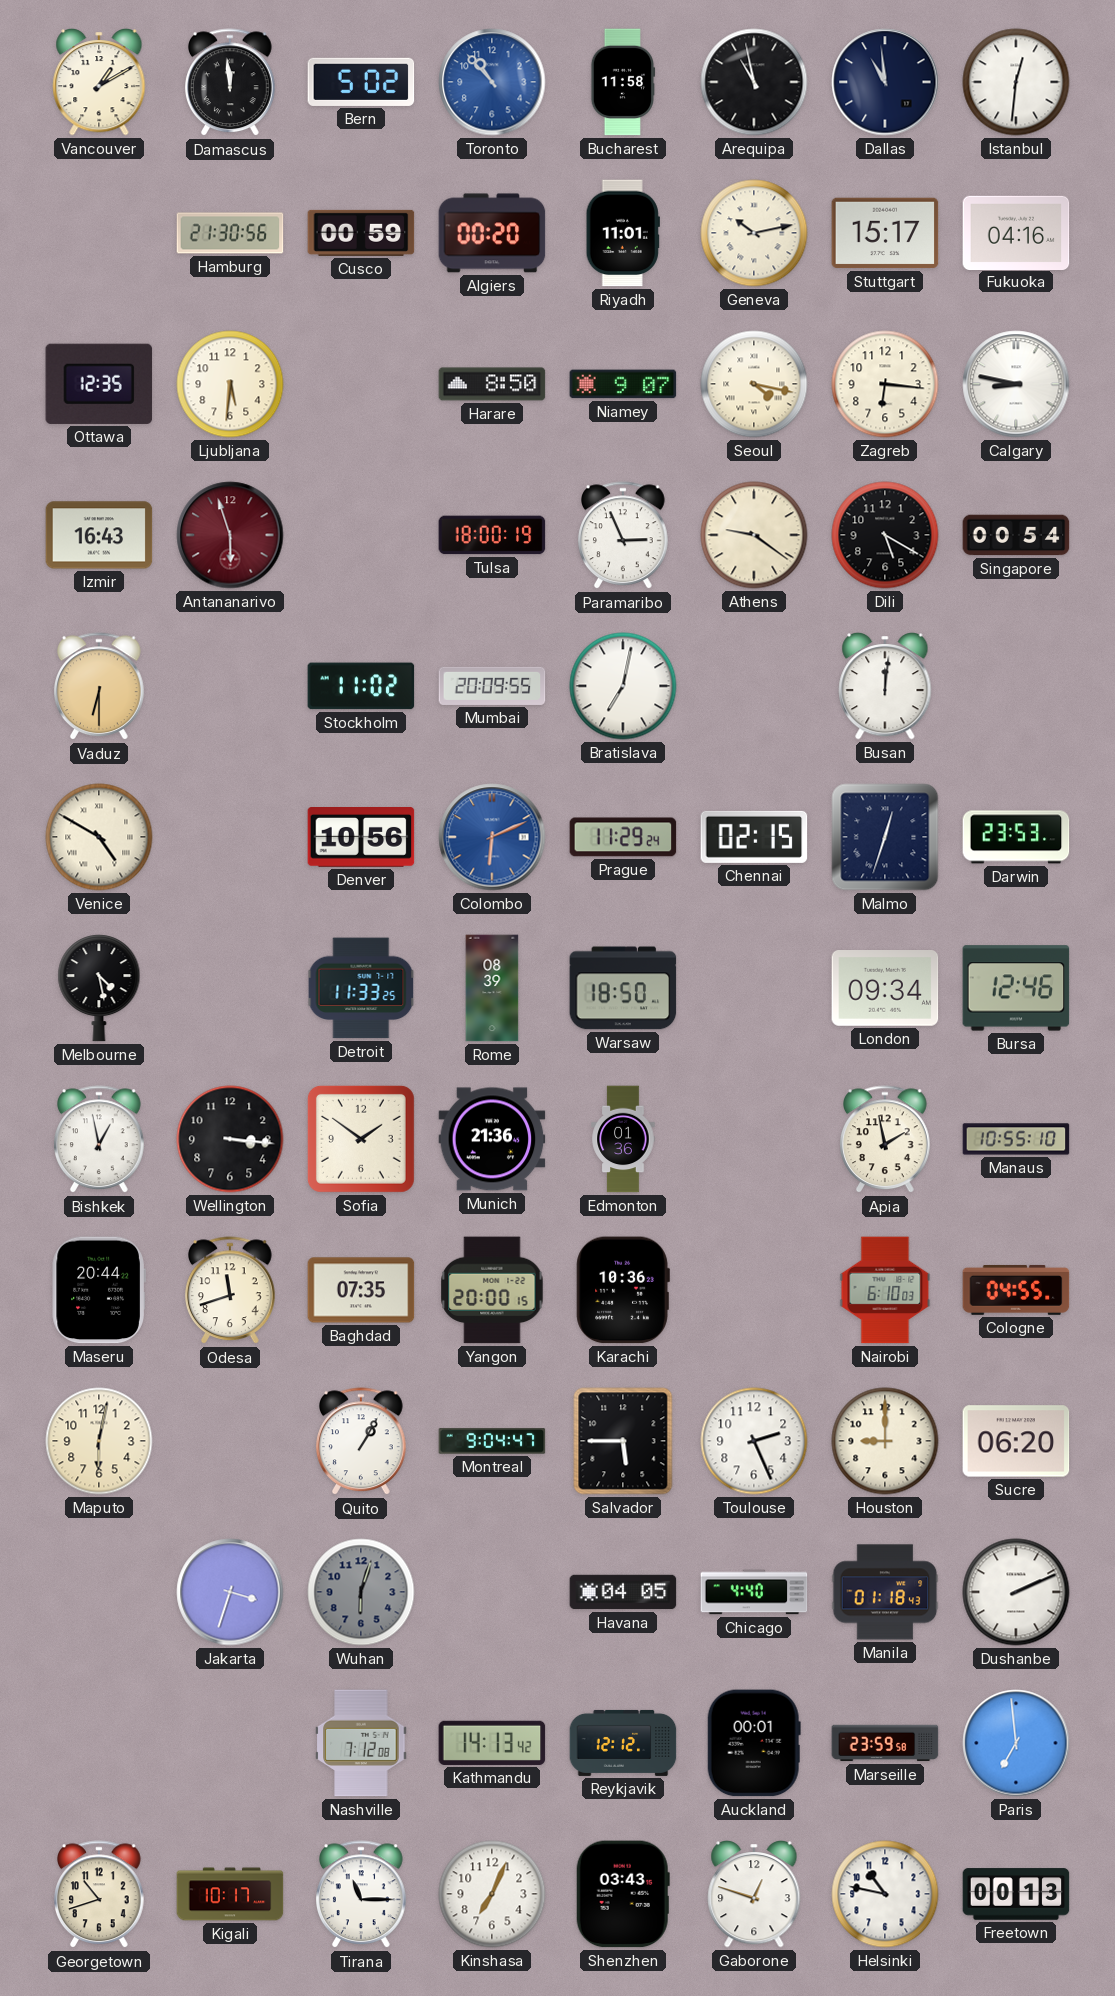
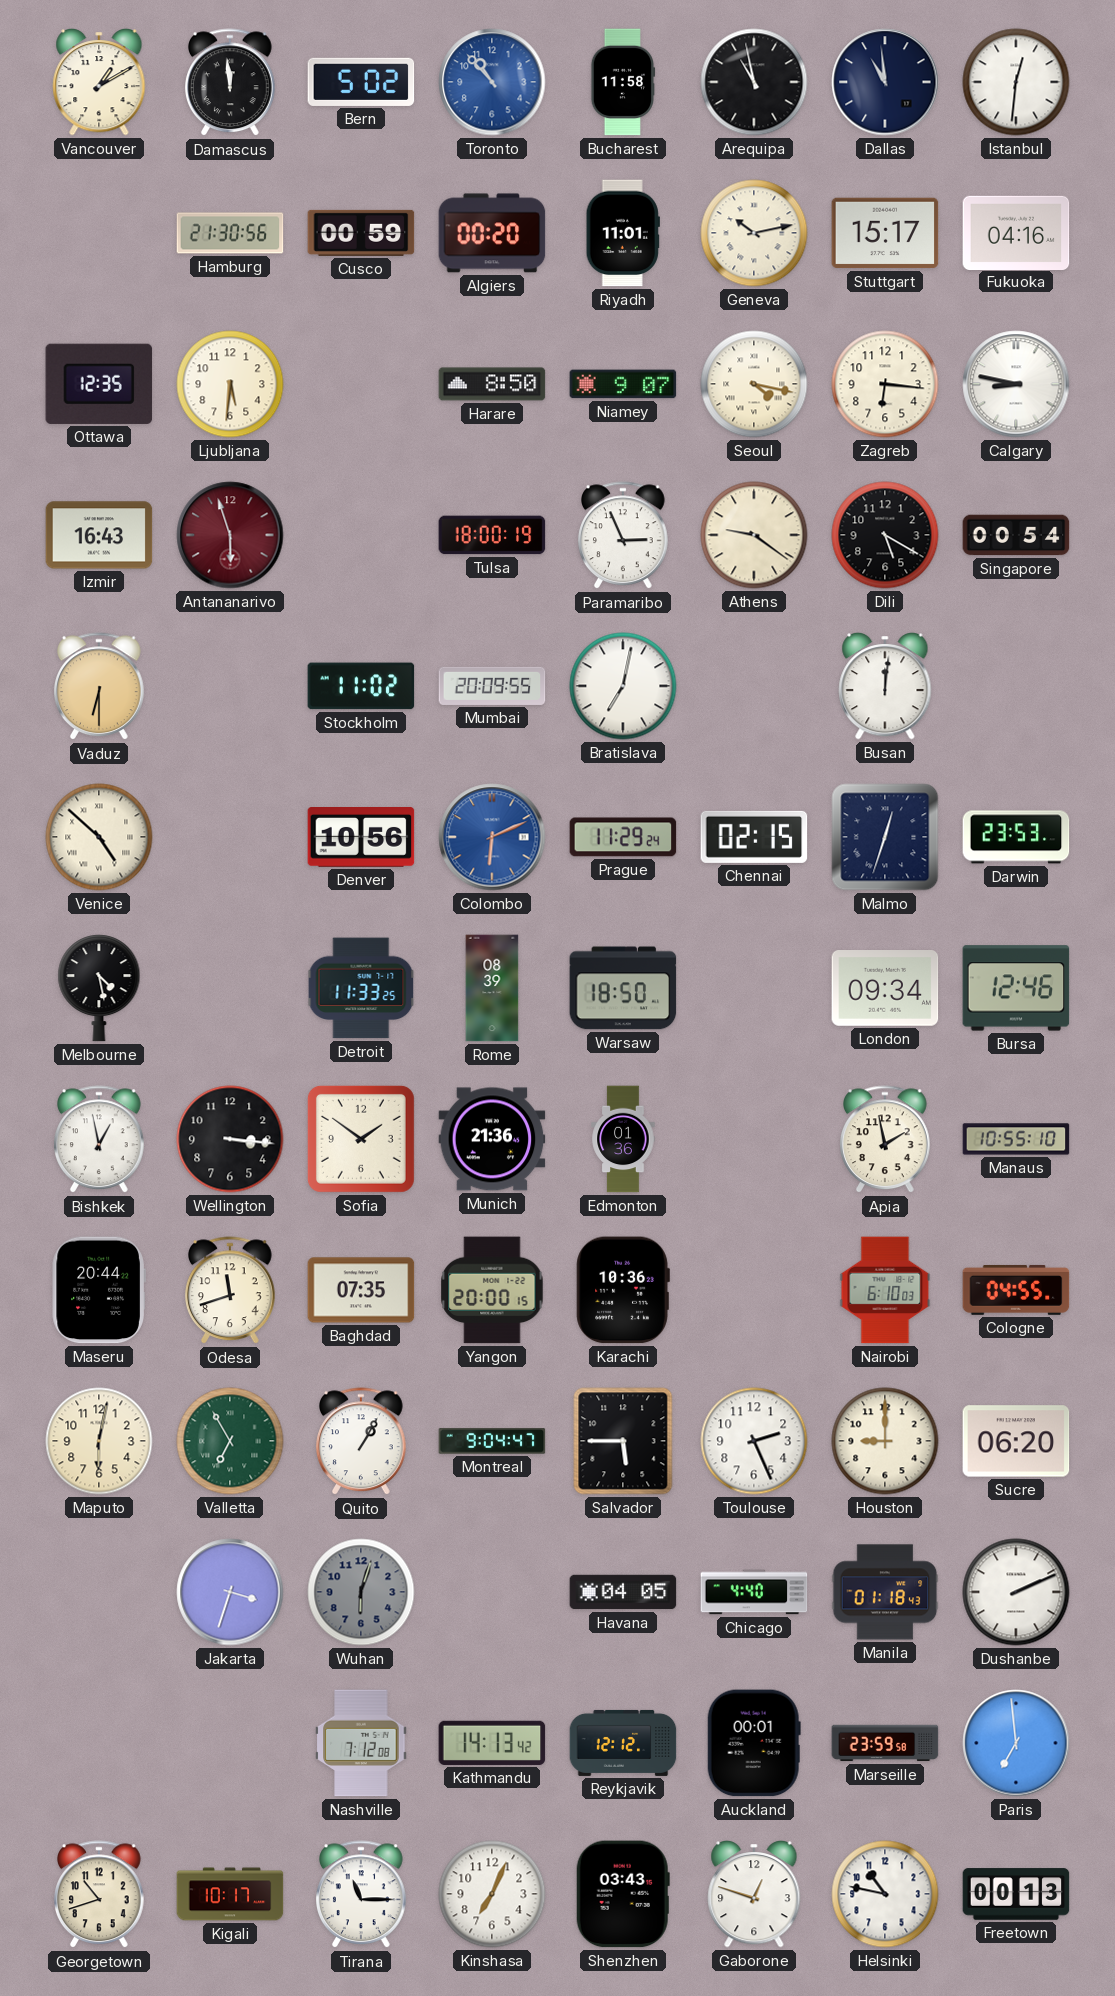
Venice: 4:50 -> 4:52 (99, 837)
Valletta: none -> 6:55 (230, 1441)
